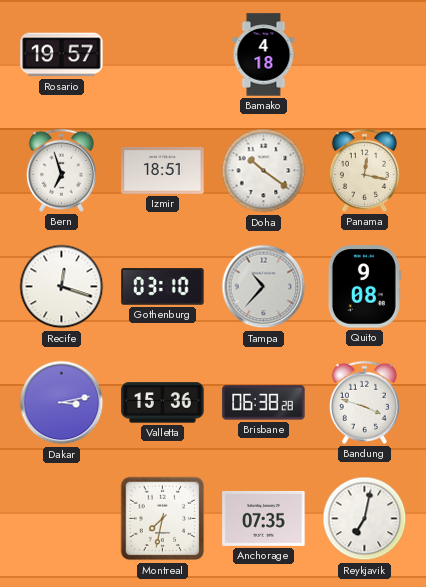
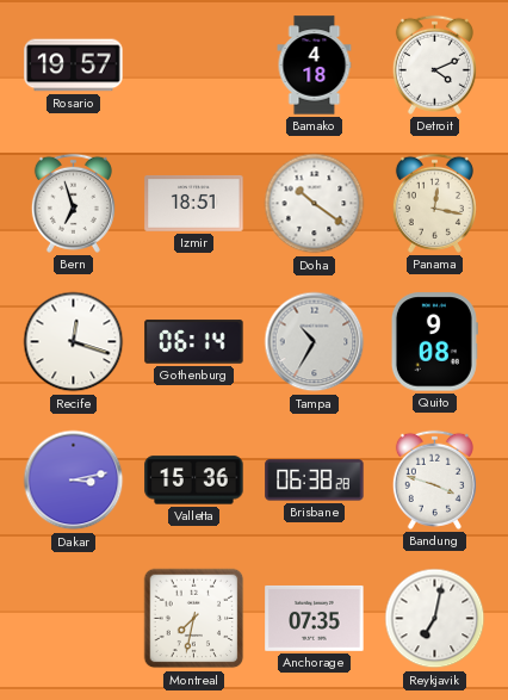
Detroit: none -> 4:11 (434, 64)
Gothenburg: 03:10 -> 06:14 (194, 342)
Tampa: 10:37 -> 10:35 (315, 342)
